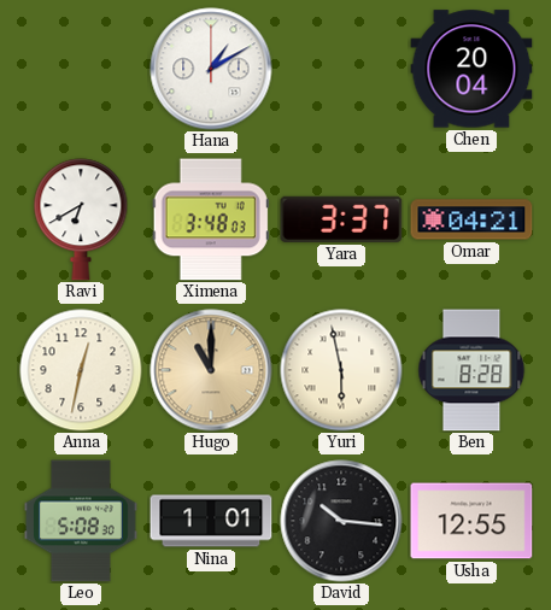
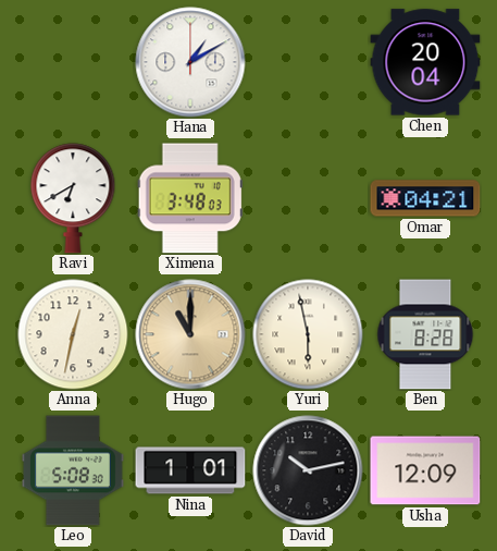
Yara: 3:37 -> none (341, 219)
David: 10:16 -> 10:13 (308, 470)
Usha: 12:55 -> 12:09 (425, 470)
